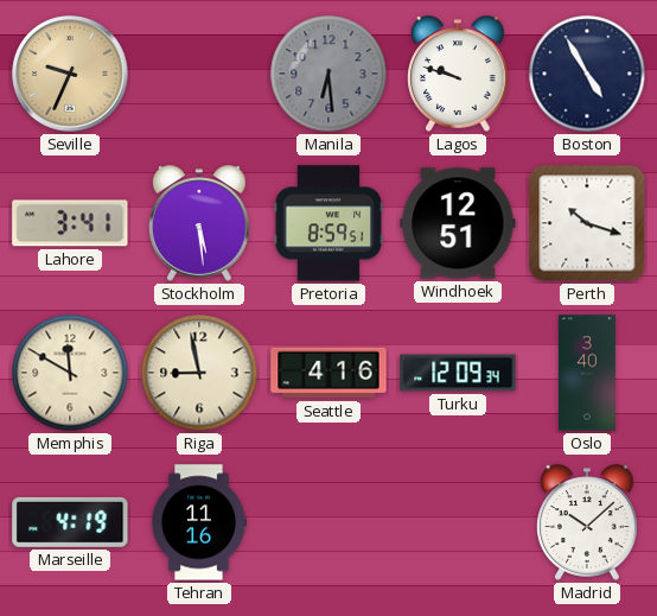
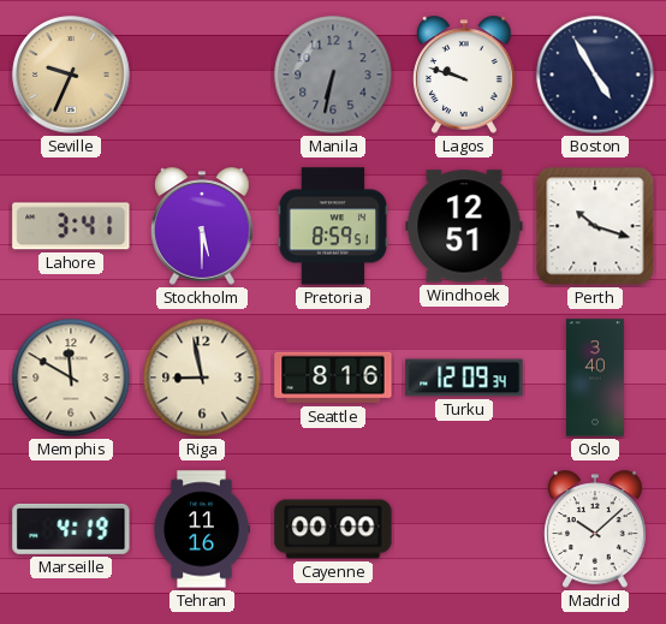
Manila: 6:29 -> 6:32 (333, 75)
Stockholm: 5:29 -> 5:30 (202, 226)
Seattle: 4:16 -> 8:16 (333, 378)
Cayenne: none -> 00:00 (333, 529)
